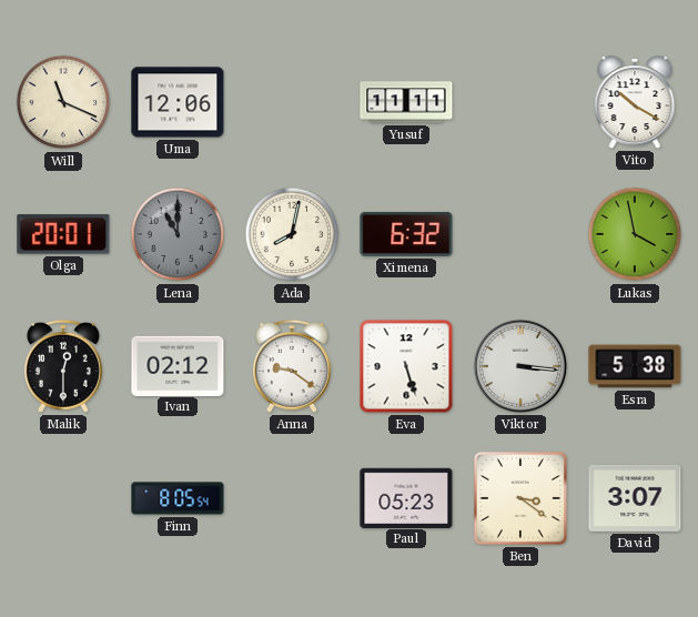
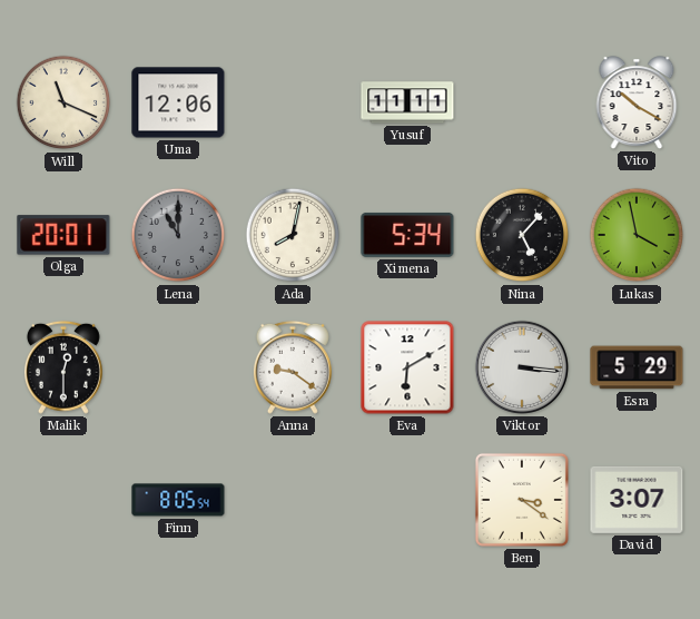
Ximena: 6:32 -> 5:34 (407, 235)
Nina: none -> 5:07 (522, 235)
Ivan: 02:12 -> none (178, 365)
Eva: 5:27 -> 6:10 (407, 367)
Esra: 5:38 -> 5:29 (637, 367)
Paul: 05:23 -> none (406, 497)
